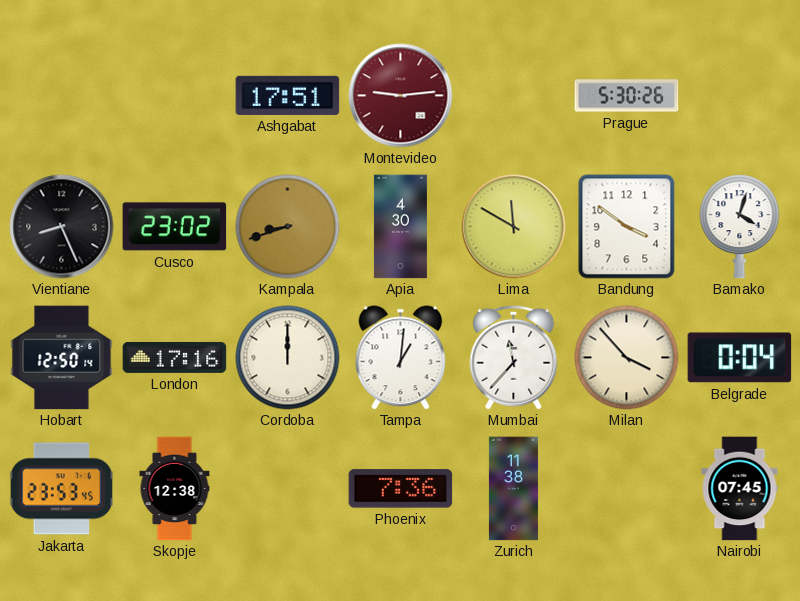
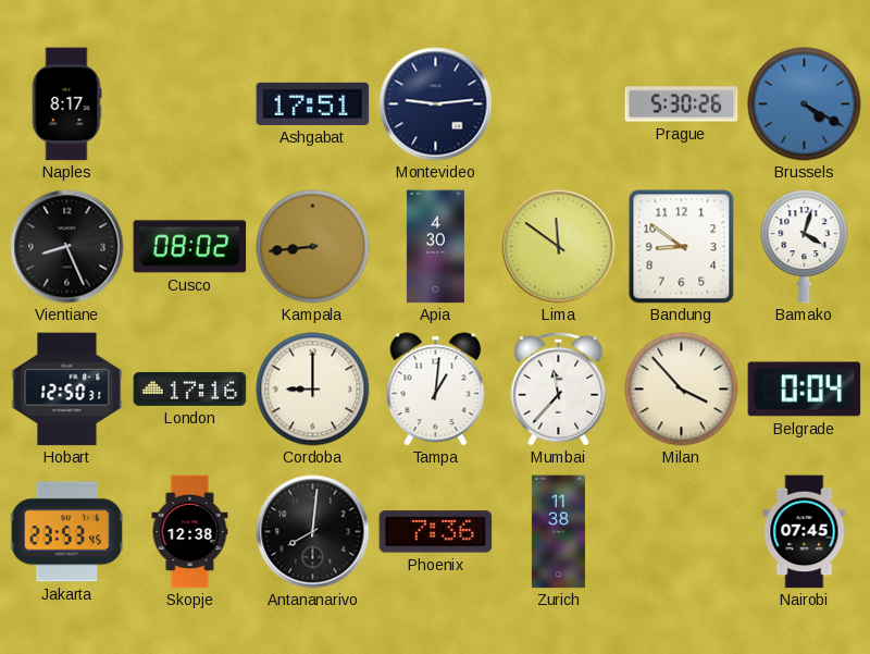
Naples: none -> 8:17 (66, 104)
Montevideo dial: burgundy -> navy (436, 104)
Brussels: none -> 4:20 (805, 104)
Cusco: 23:02 -> 08:02 (190, 247)
Kampala: 8:42 -> 8:44 (313, 247)
Lima: 11:50 -> 11:51 (559, 247)
Bandung: 3:51 -> 8:51 (682, 247)
Hobart: 12:50:14 -> 12:50:31 (67, 390)
Cordoba: 12:00 -> 9:00 (313, 390)
Antananarivo: none -> 8:01 (313, 532)
